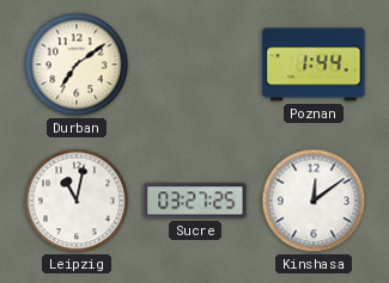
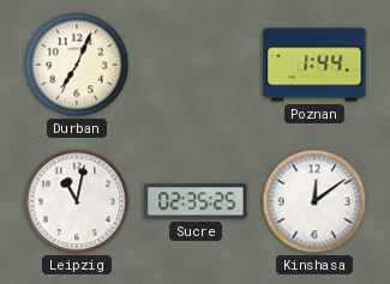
Durban: 7:09 -> 7:04 (77, 65)
Sucre: 03:27 -> 02:35 (196, 201)
